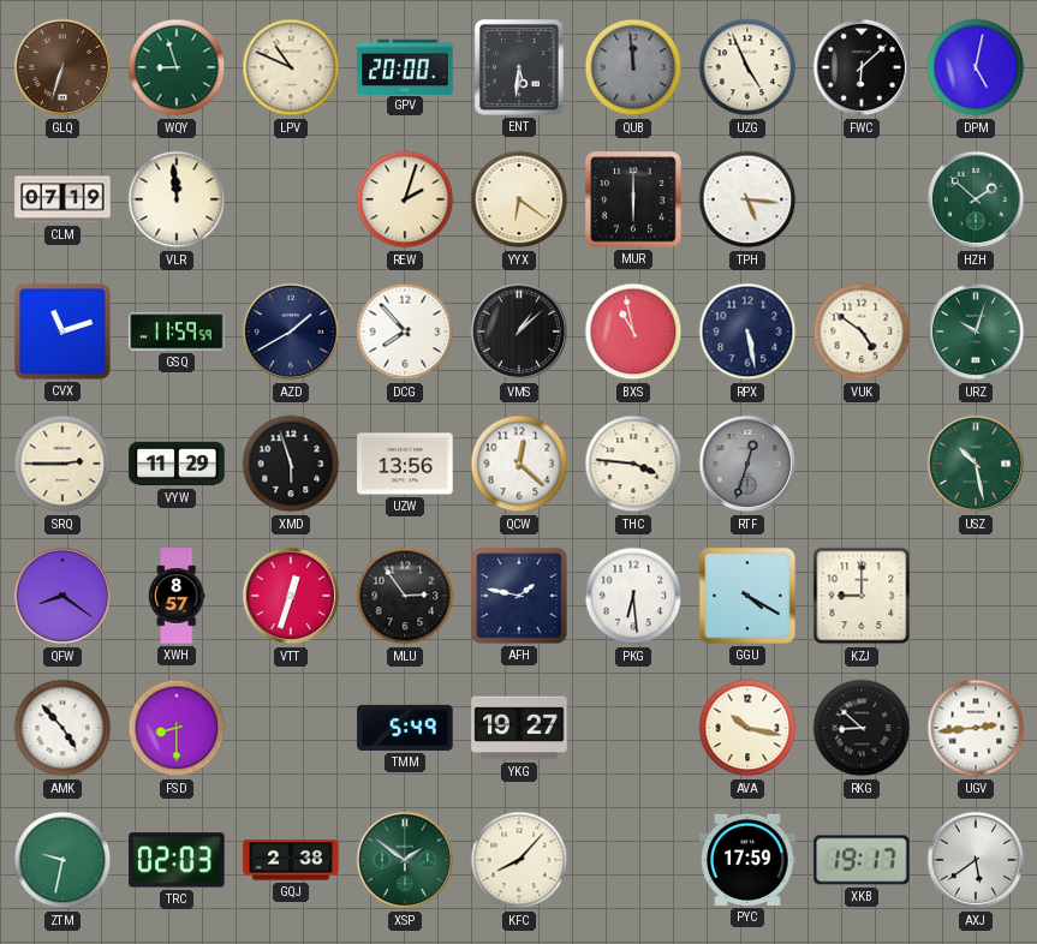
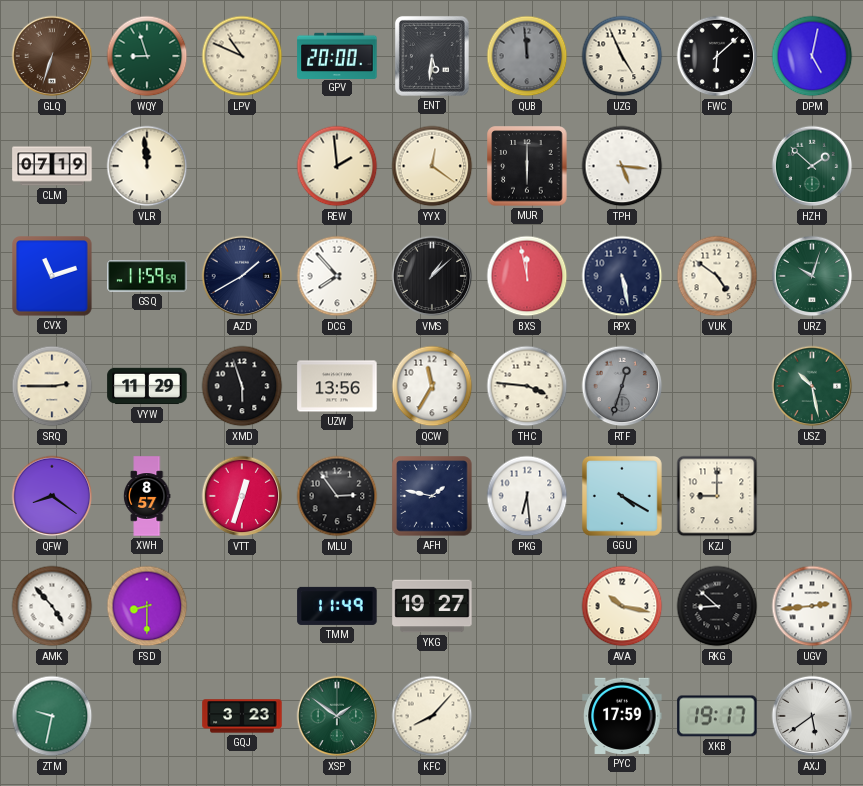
REW: 2:03 -> 1:59 (337, 166)
YYX: 6:21 -> 12:21 (432, 166)
BXS: 10:58 -> 11:58 (527, 276)
QCW: 12:22 -> 11:35 (432, 386)
TMM: 5:49 -> 11:49 (337, 606)
TRC: 02:03 -> none (177, 860)
GQJ: 2:38 -> 3:23 (242, 716)
